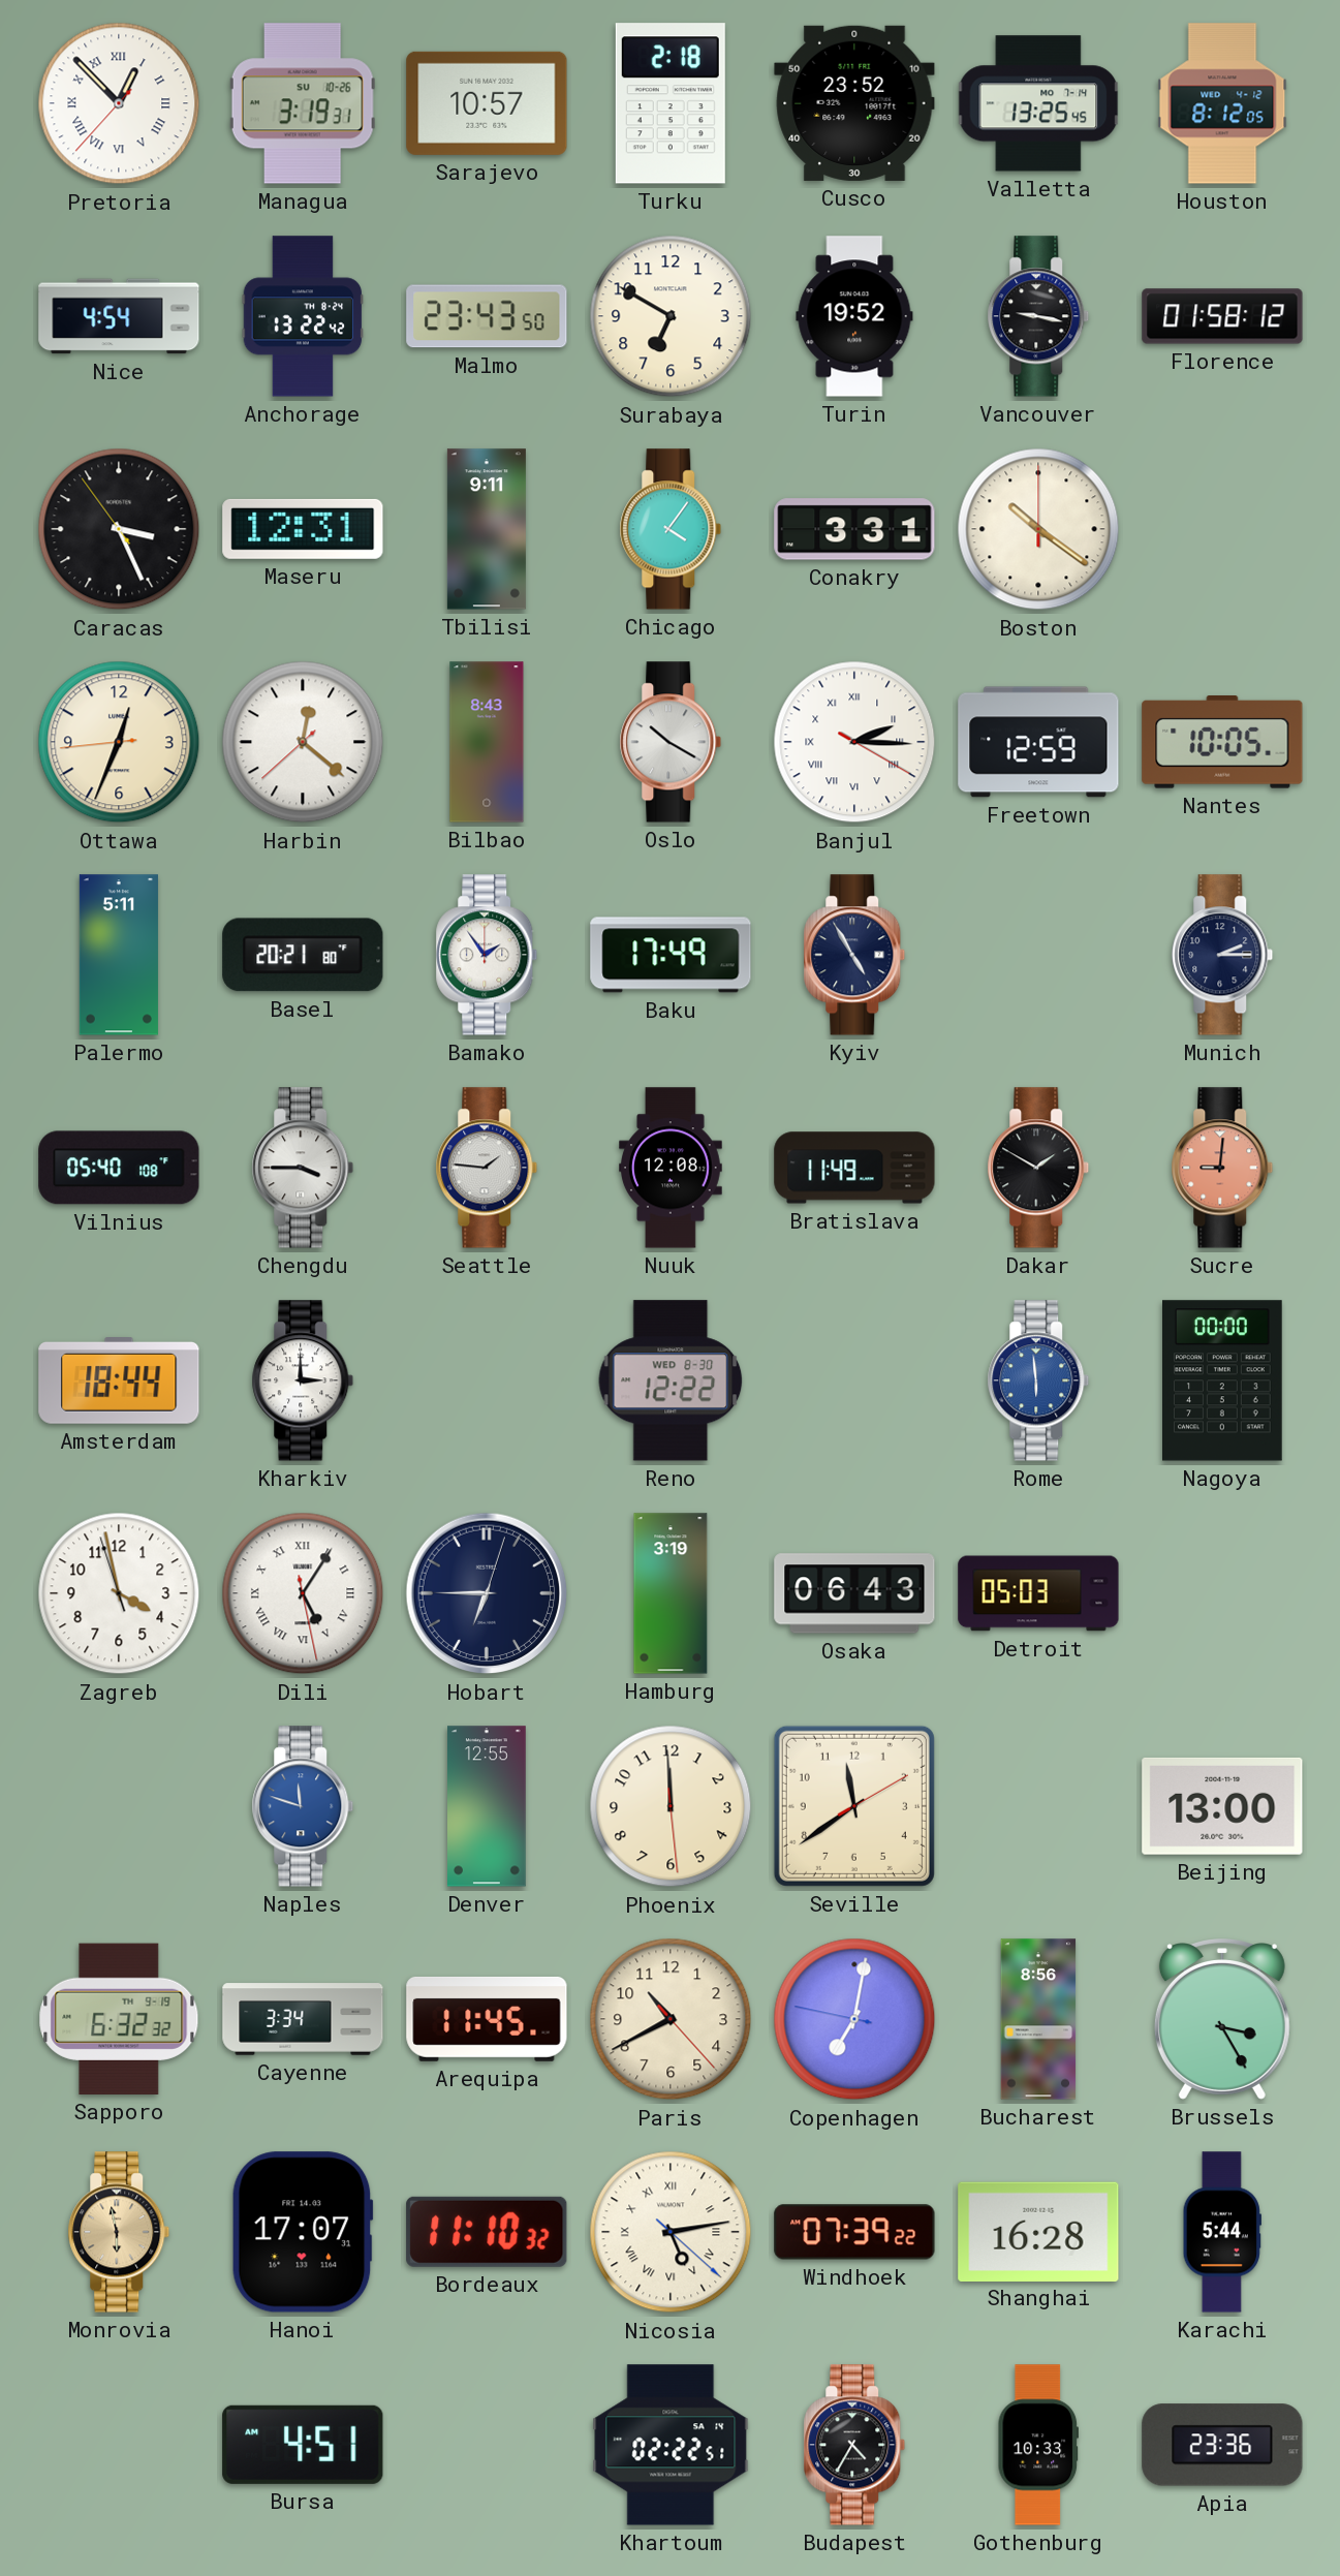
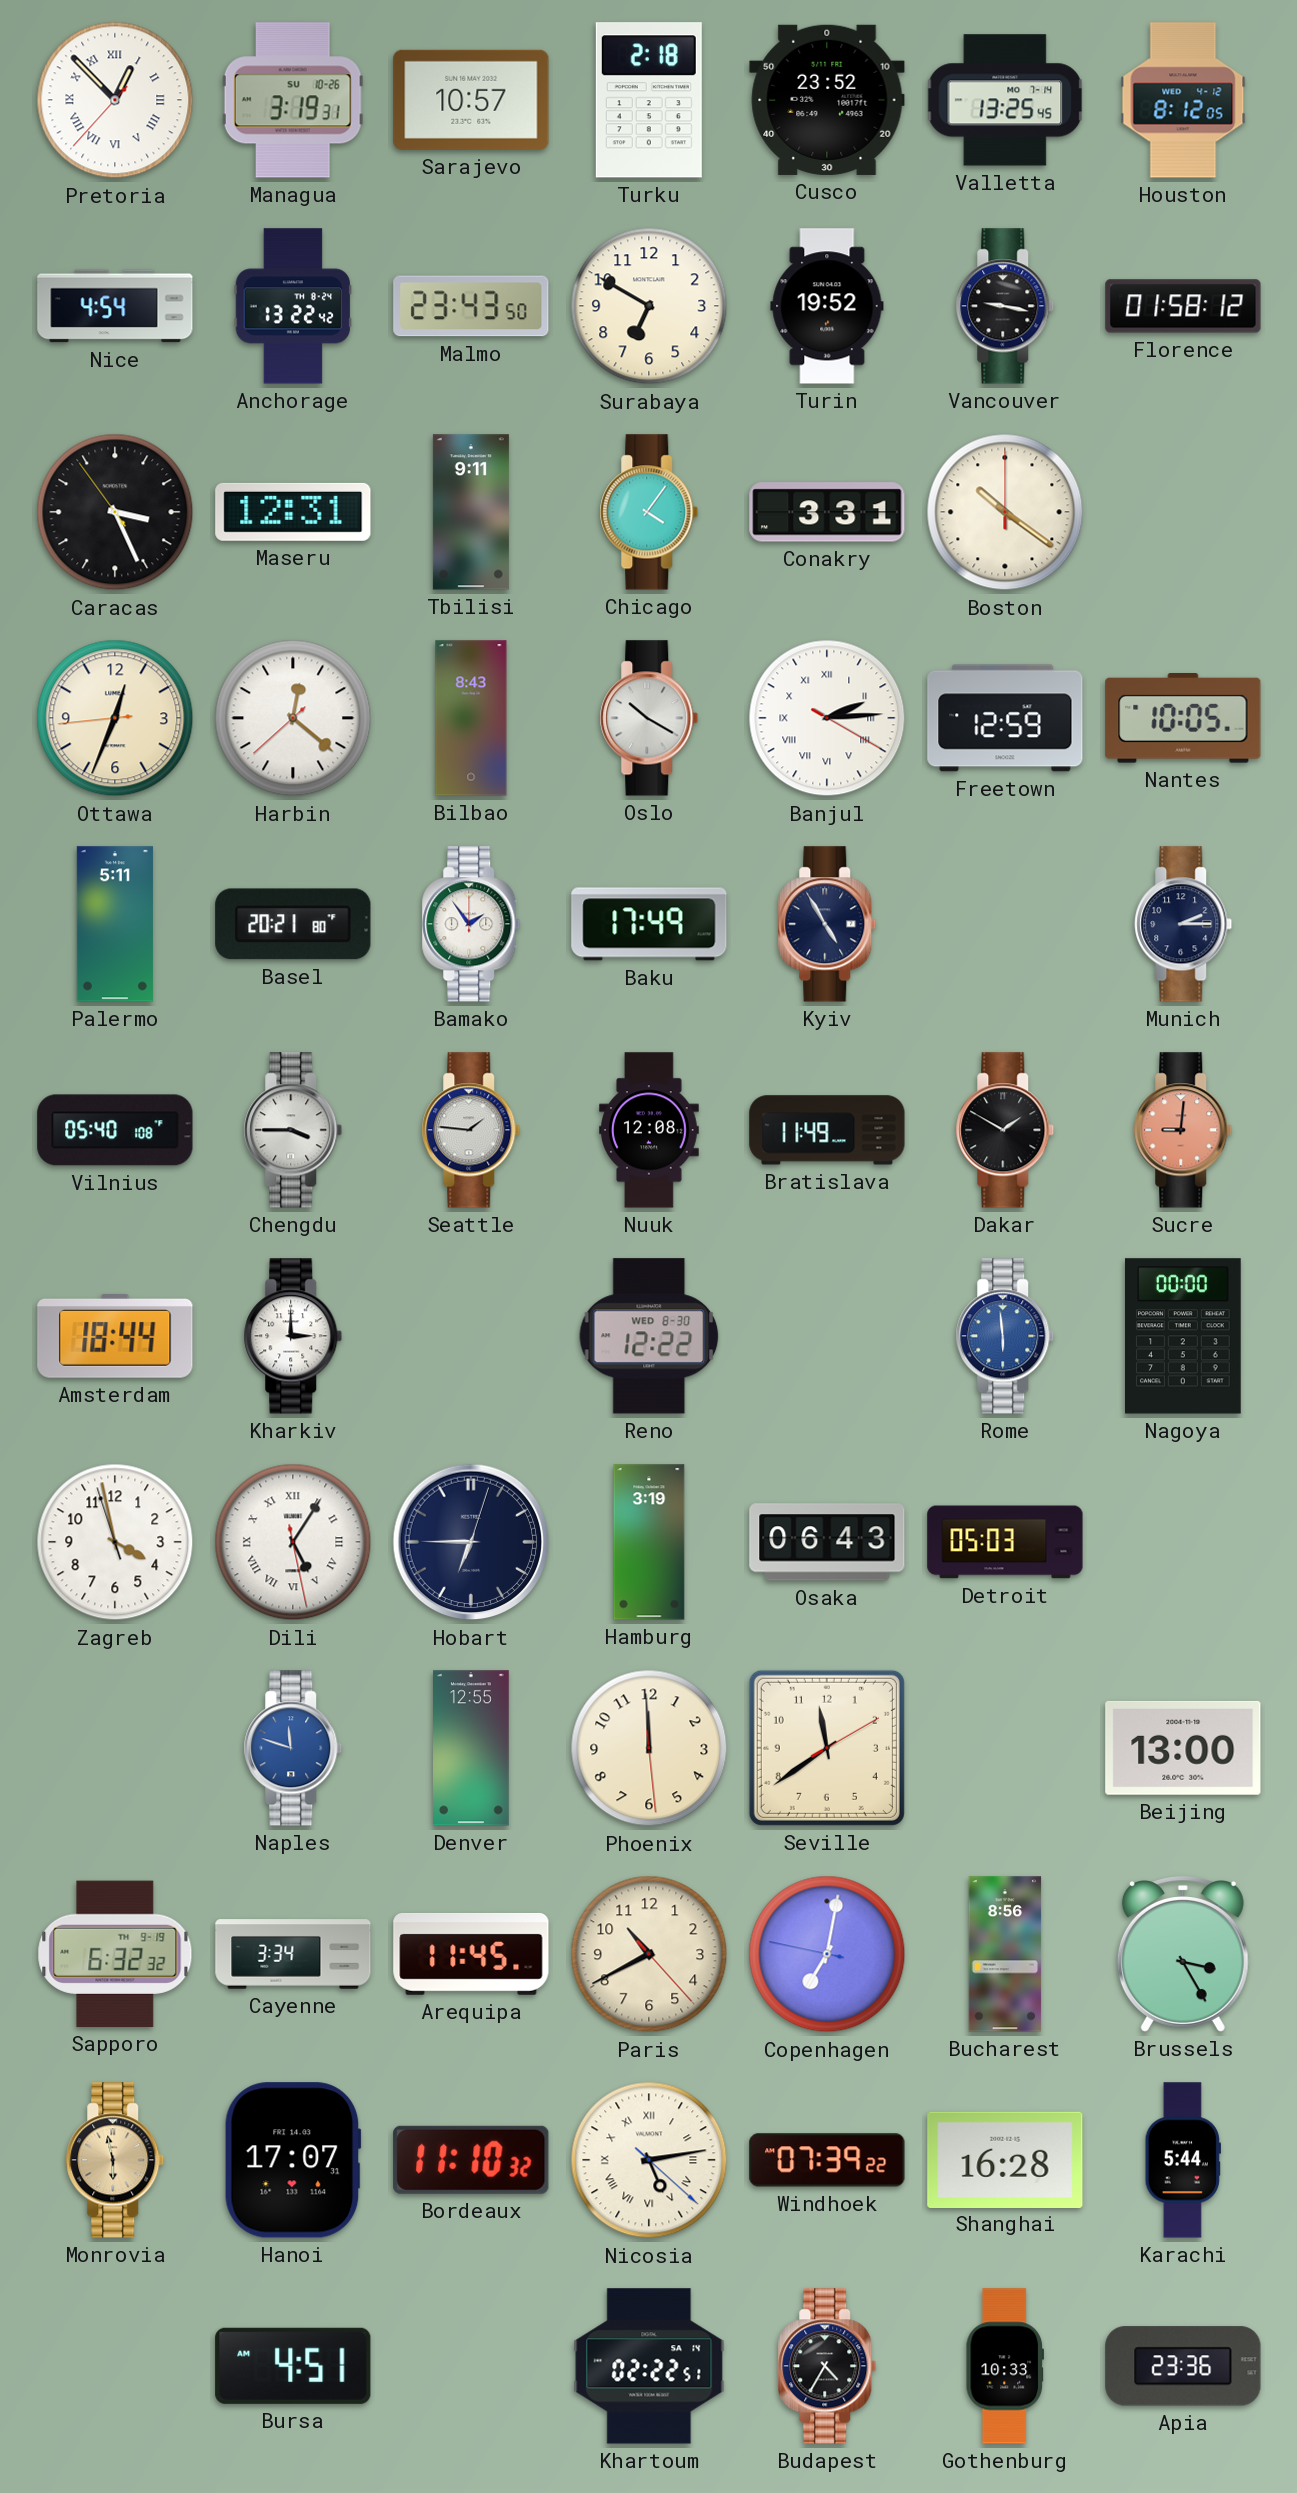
Banjul: 2:15 -> 2:14 (827, 718)
